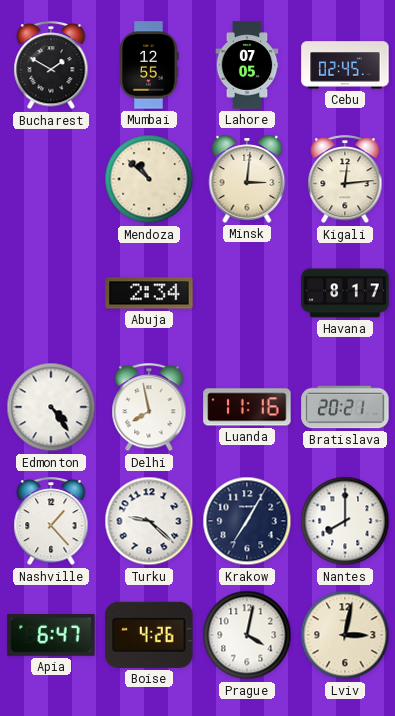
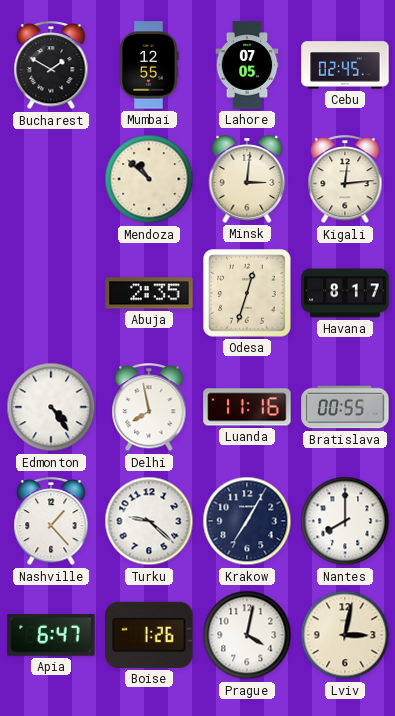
Abuja: 2:34 -> 2:35 (149, 293)
Odesa: none -> 12:33 (247, 293)
Bratislava: 20:21 -> 00:55 (345, 407)
Boise: 4:26 -> 1:26 (149, 635)
